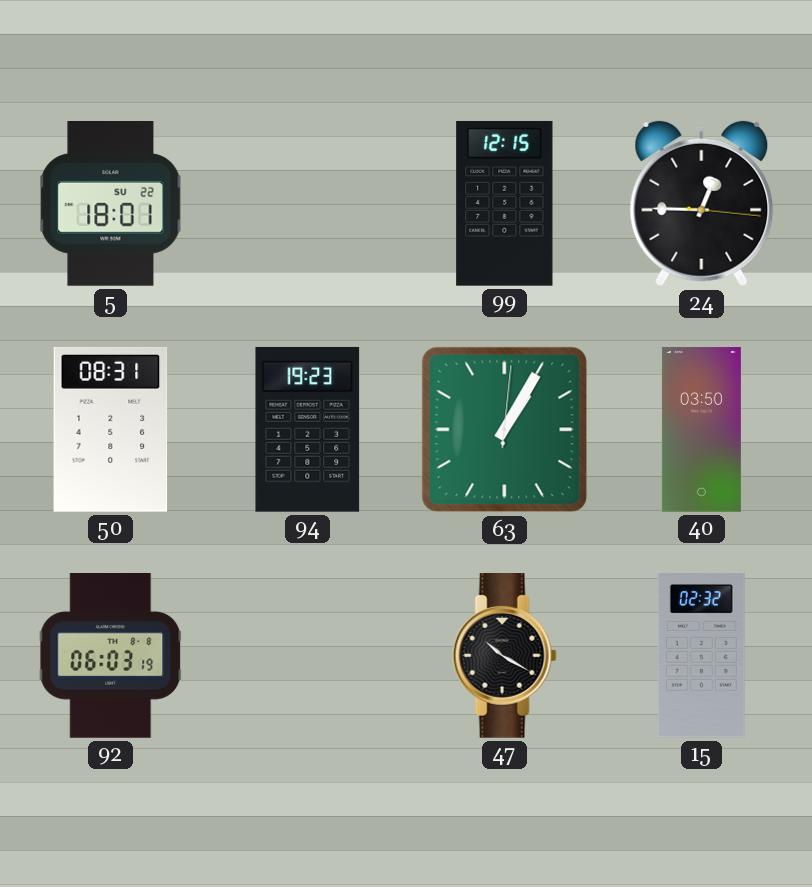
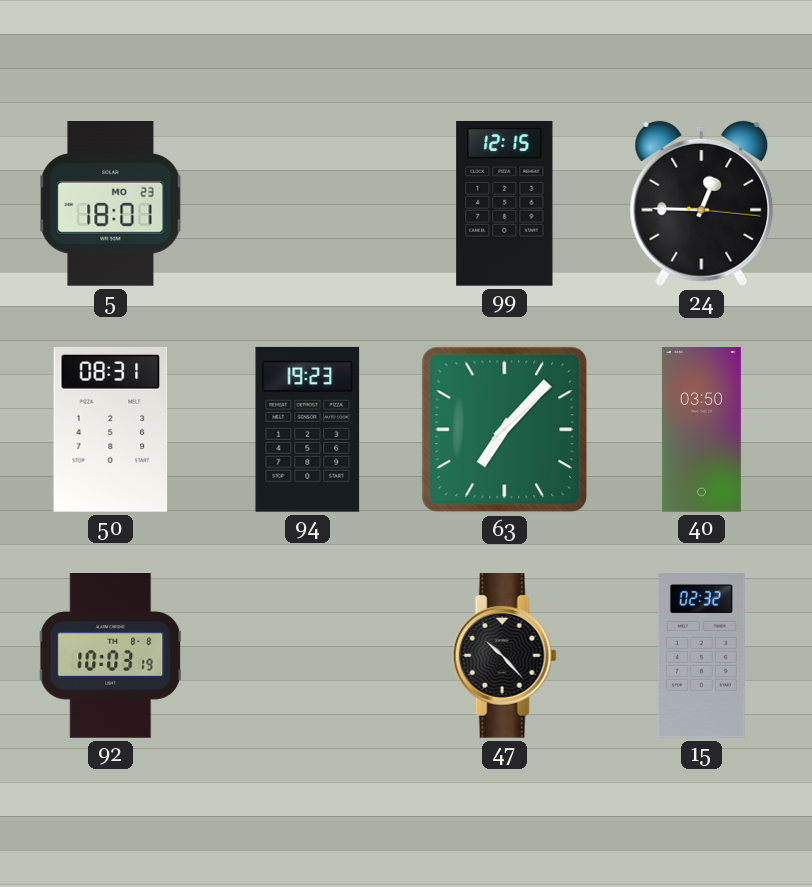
5 date: SU 22 -> MO 23 (111, 204)
63: 1:05 -> 7:07 (505, 430)
92: 06:03 -> 10:03 (111, 656)
47: 10:20 -> 10:23 (504, 656)
